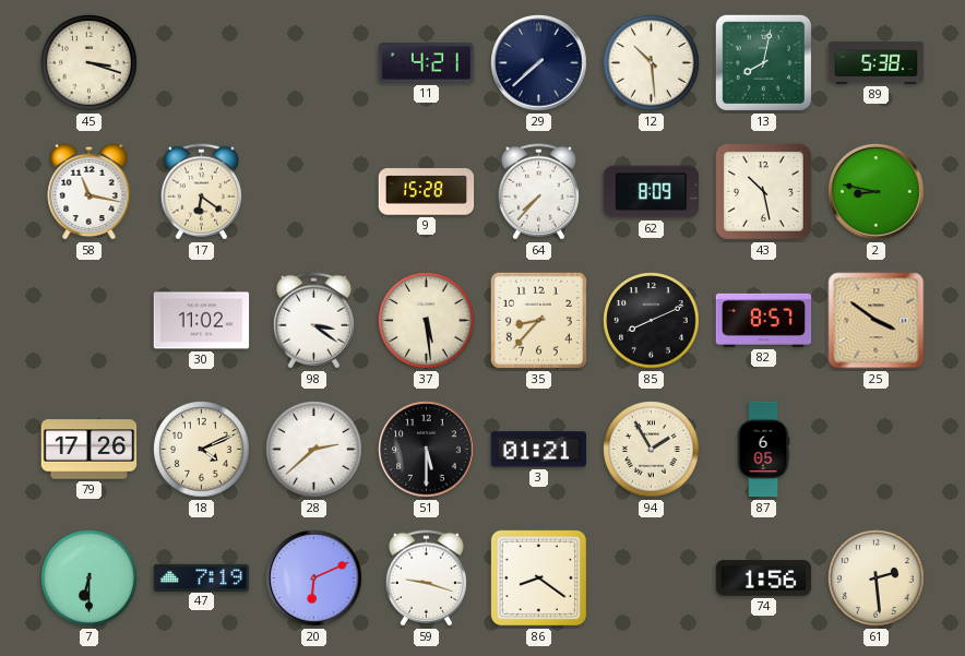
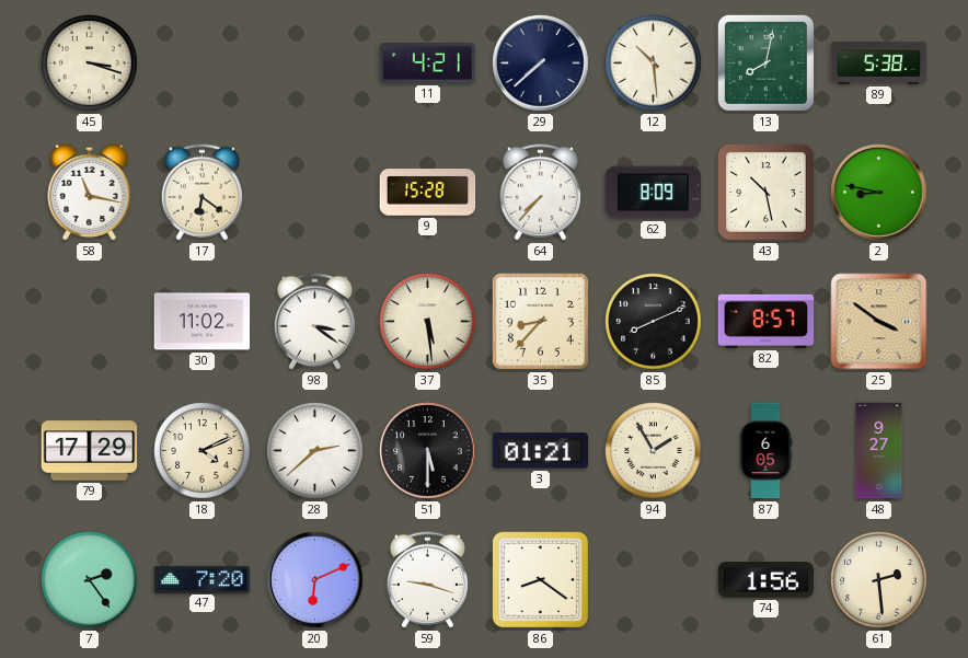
79: 17:26 -> 17:29 (90, 451)
48: none -> 9:27 (879, 451)
7: 6:30 -> 2:24 (90, 580)
47: 7:19 -> 7:20 (203, 579)
